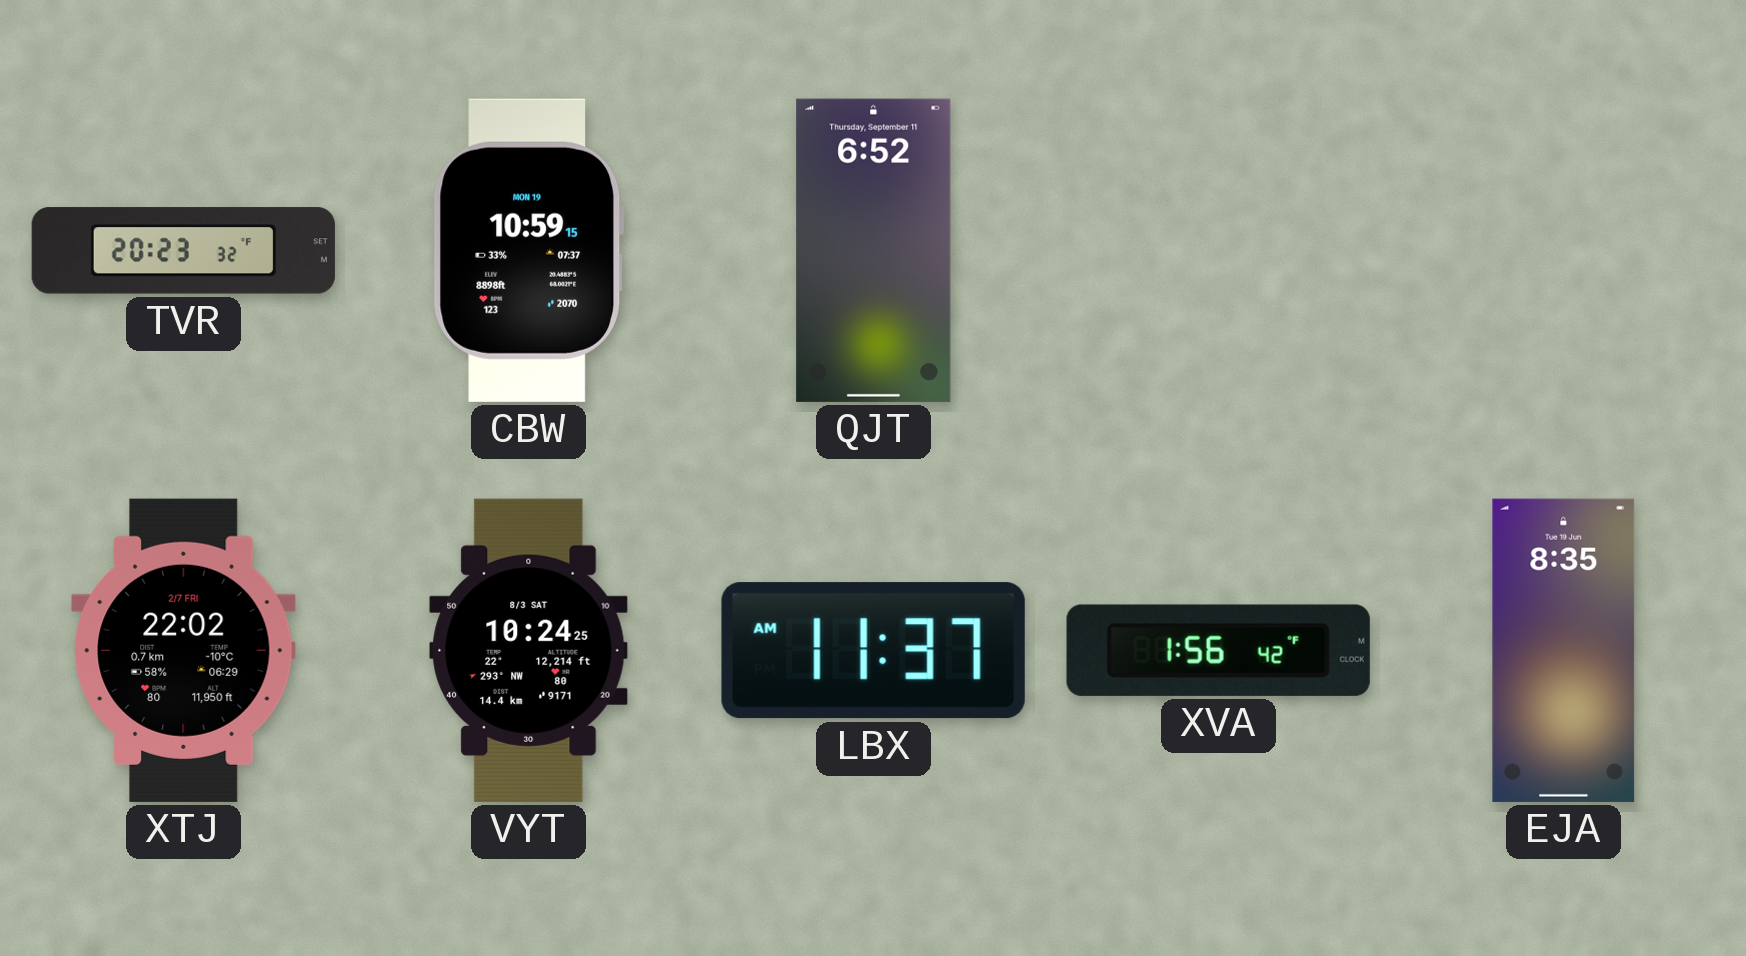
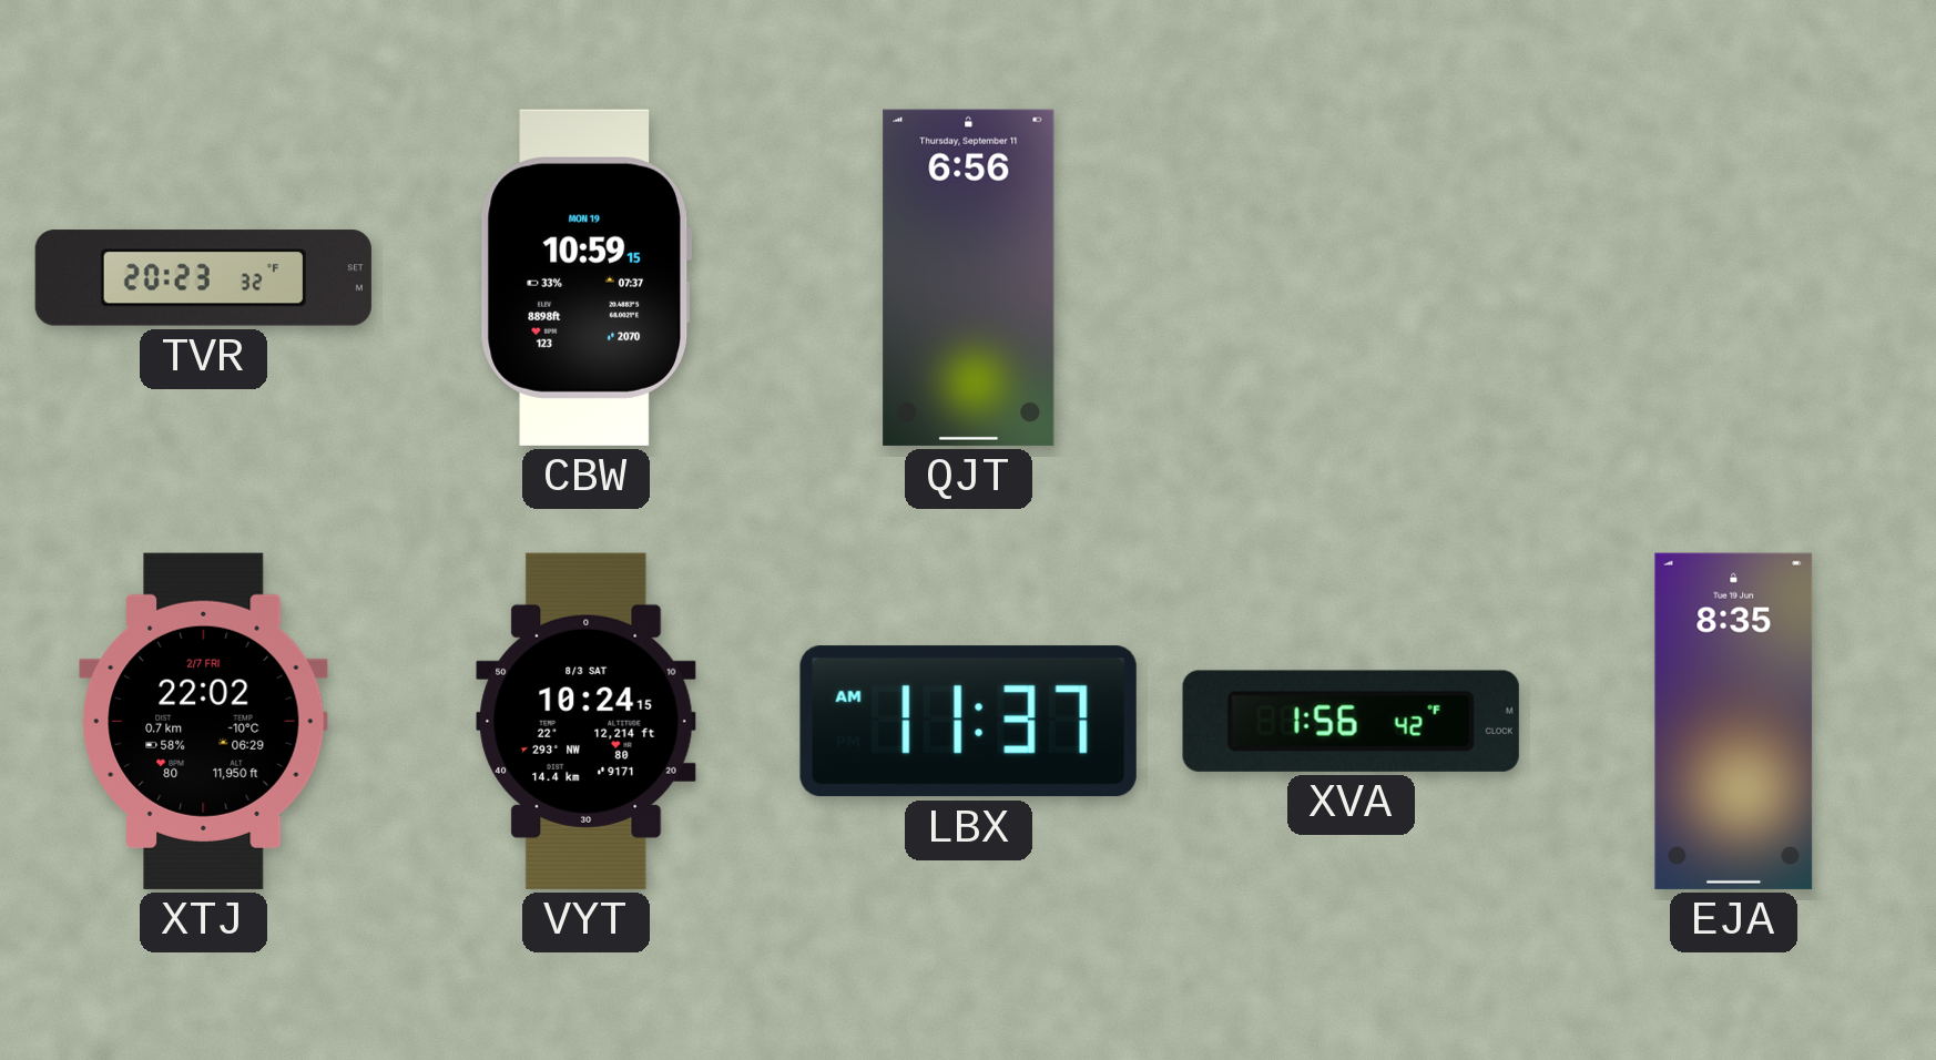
QJT: 6:52 -> 6:56 (969, 277)
VYT: 10:24:25 -> 10:24:15 (587, 721)
